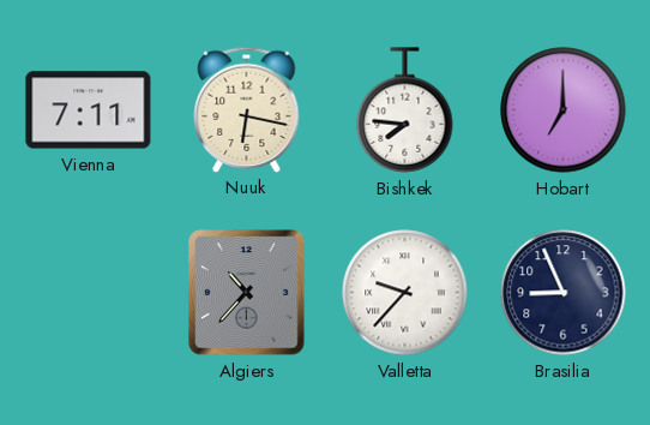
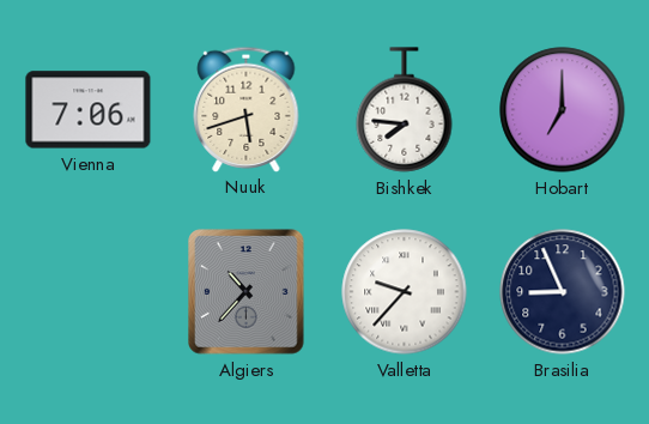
Vienna: 7:11 -> 7:06 (89, 110)
Nuuk: 6:17 -> 5:42 (247, 109)
